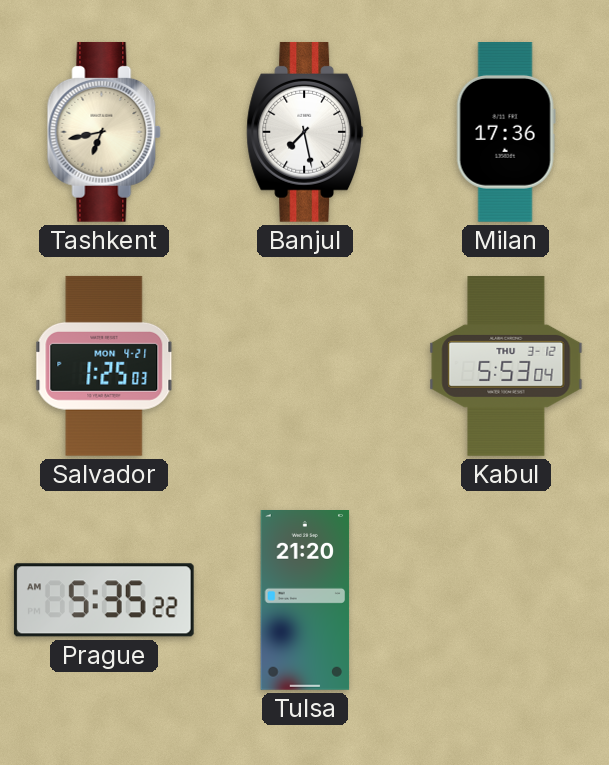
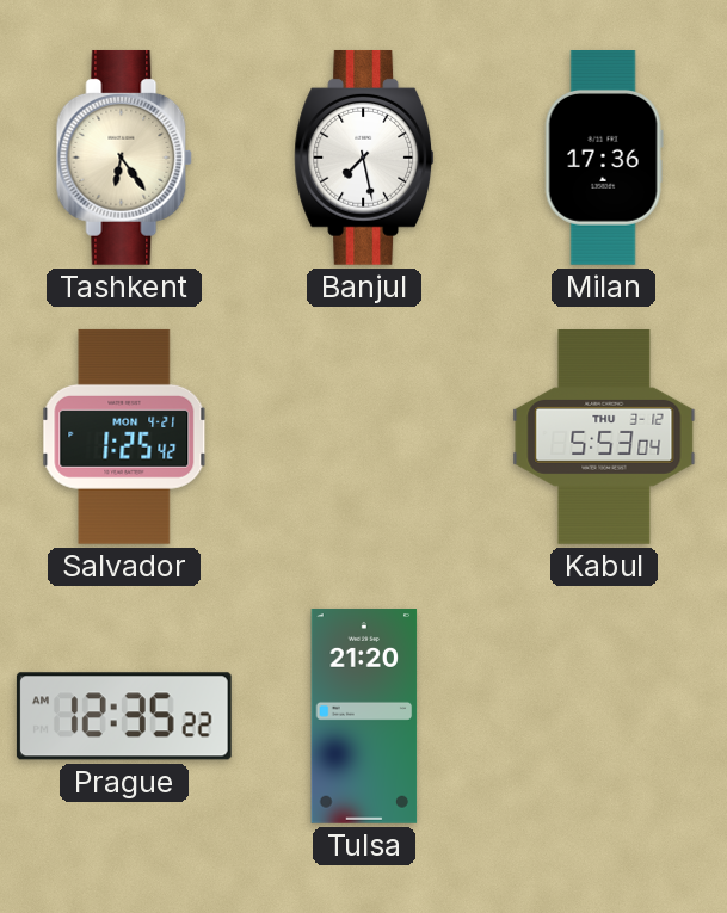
Tashkent: 6:43 -> 6:24 (124, 158)
Salvador: 1:25:03 -> 1:25:42 (124, 437)
Prague: 5:35 -> 12:35 (124, 716)
